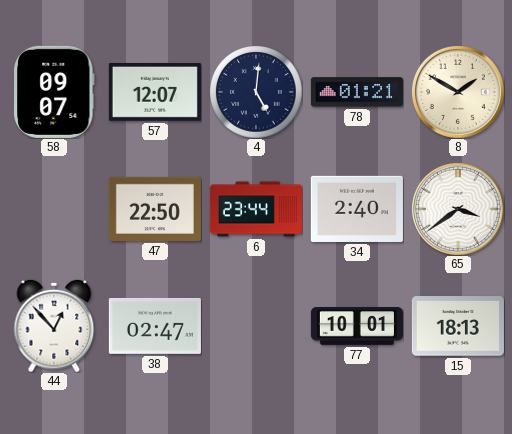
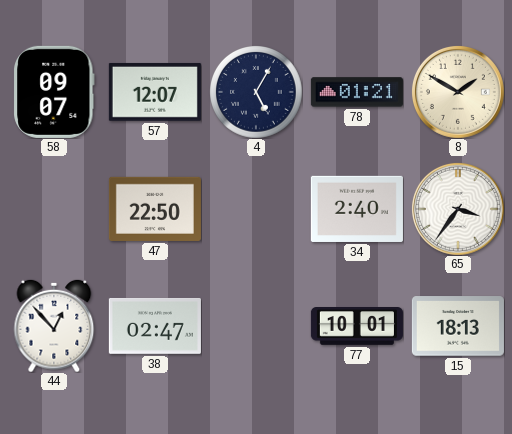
4: 5:01 -> 5:05 (256, 92)
6: 23:44 -> none (256, 209)
65: 3:39 -> 3:36 (458, 209)
